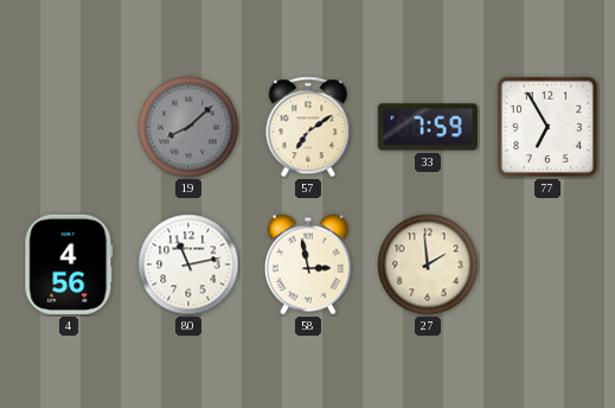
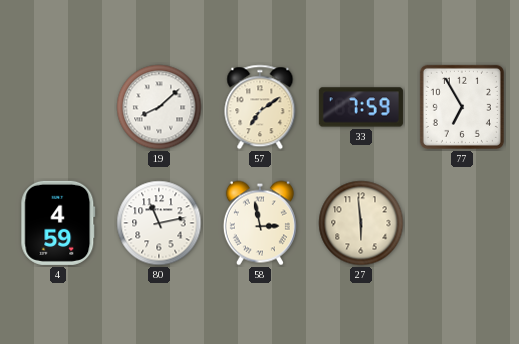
19 dial: grey -> white (159, 107)
4: 4:56 -> 4:59 (58, 223)
27: 1:59 -> 5:59 (361, 223)
